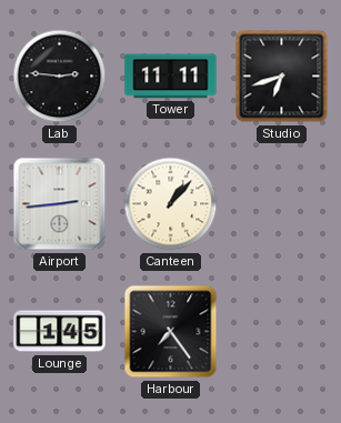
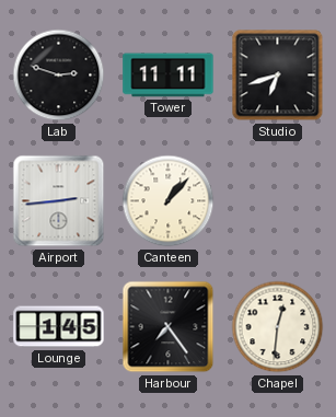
Lab: 2:46 -> 2:48 (59, 76)
Chapel: none -> 12:31 (278, 327)
